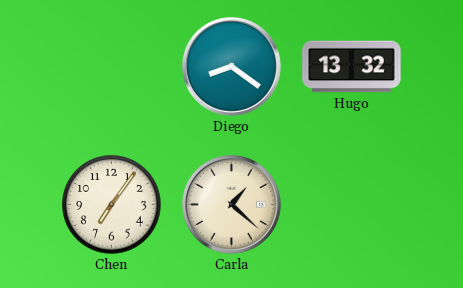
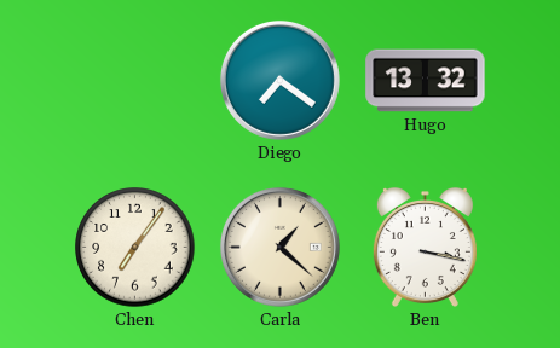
Diego: 8:21 -> 7:21 (279, 80)
Ben: none -> 3:17 (425, 246)
